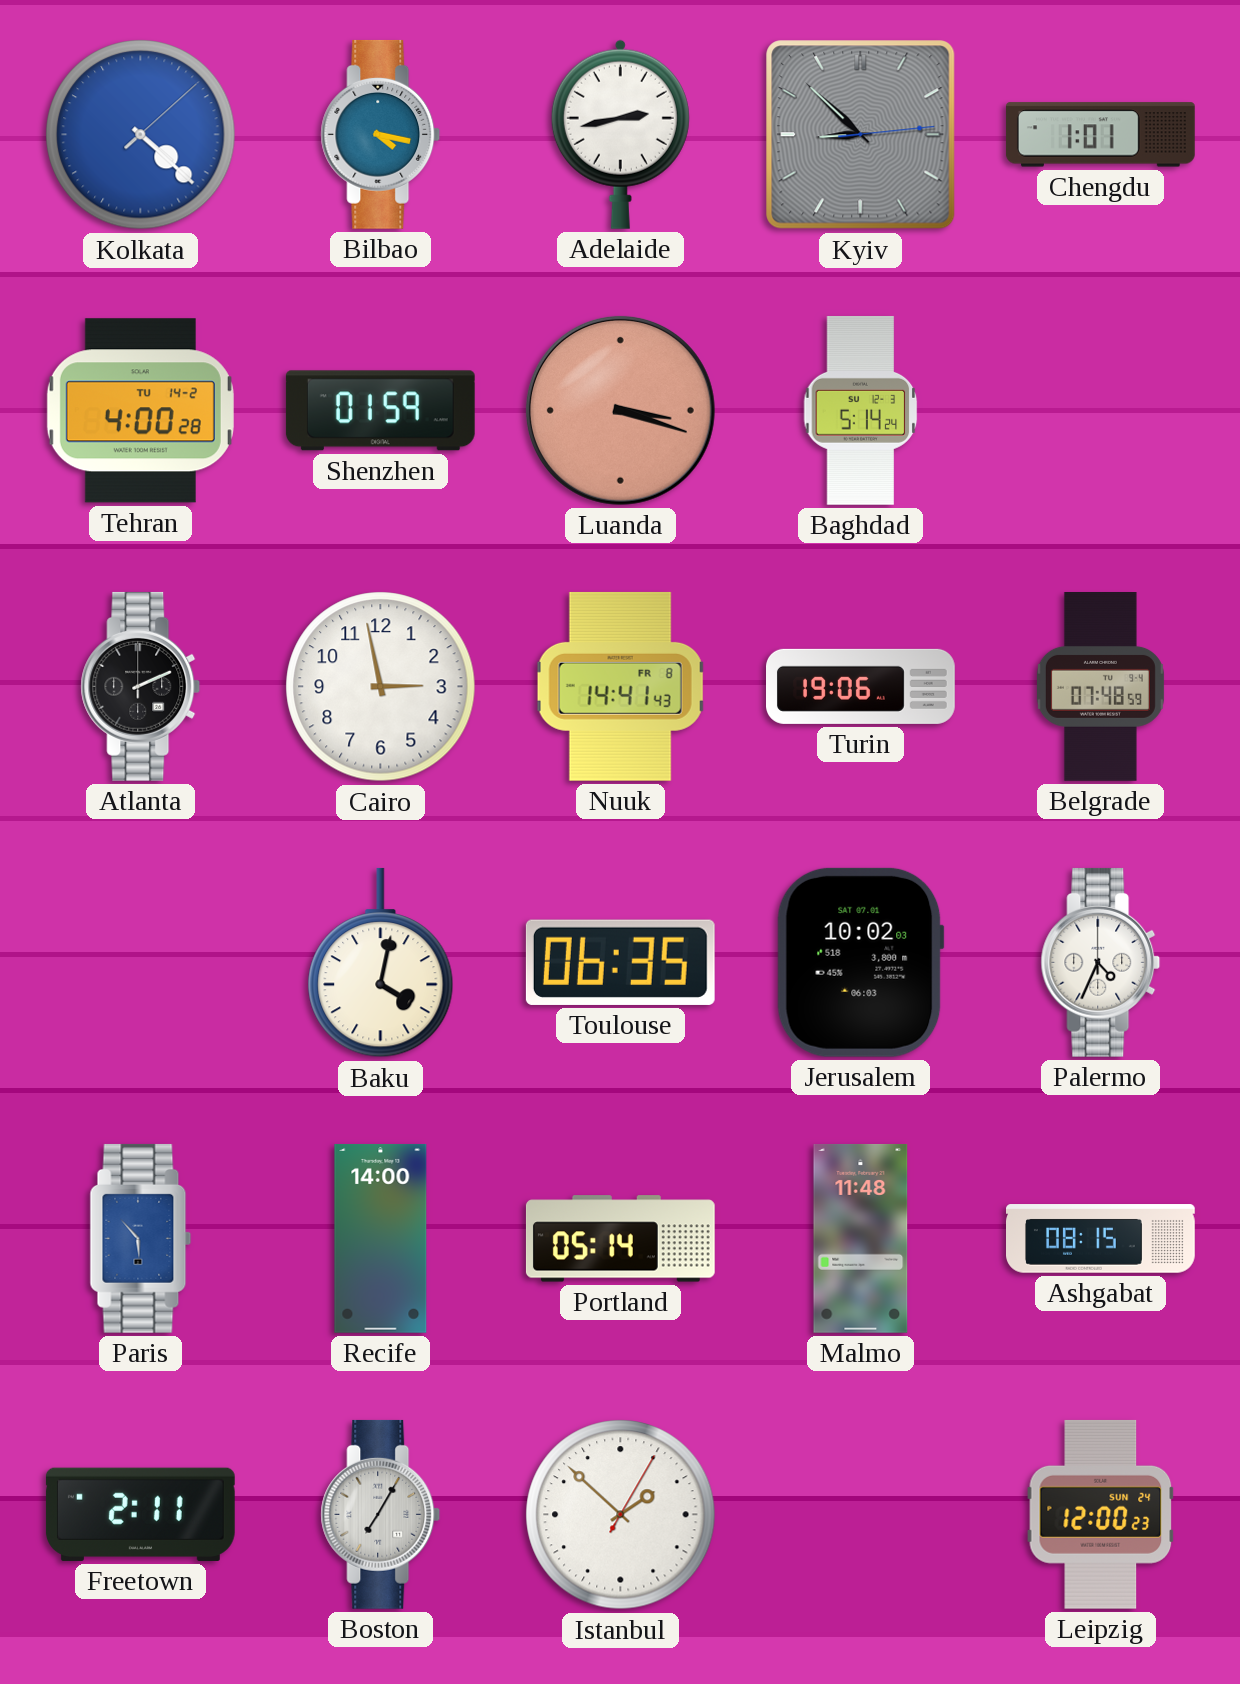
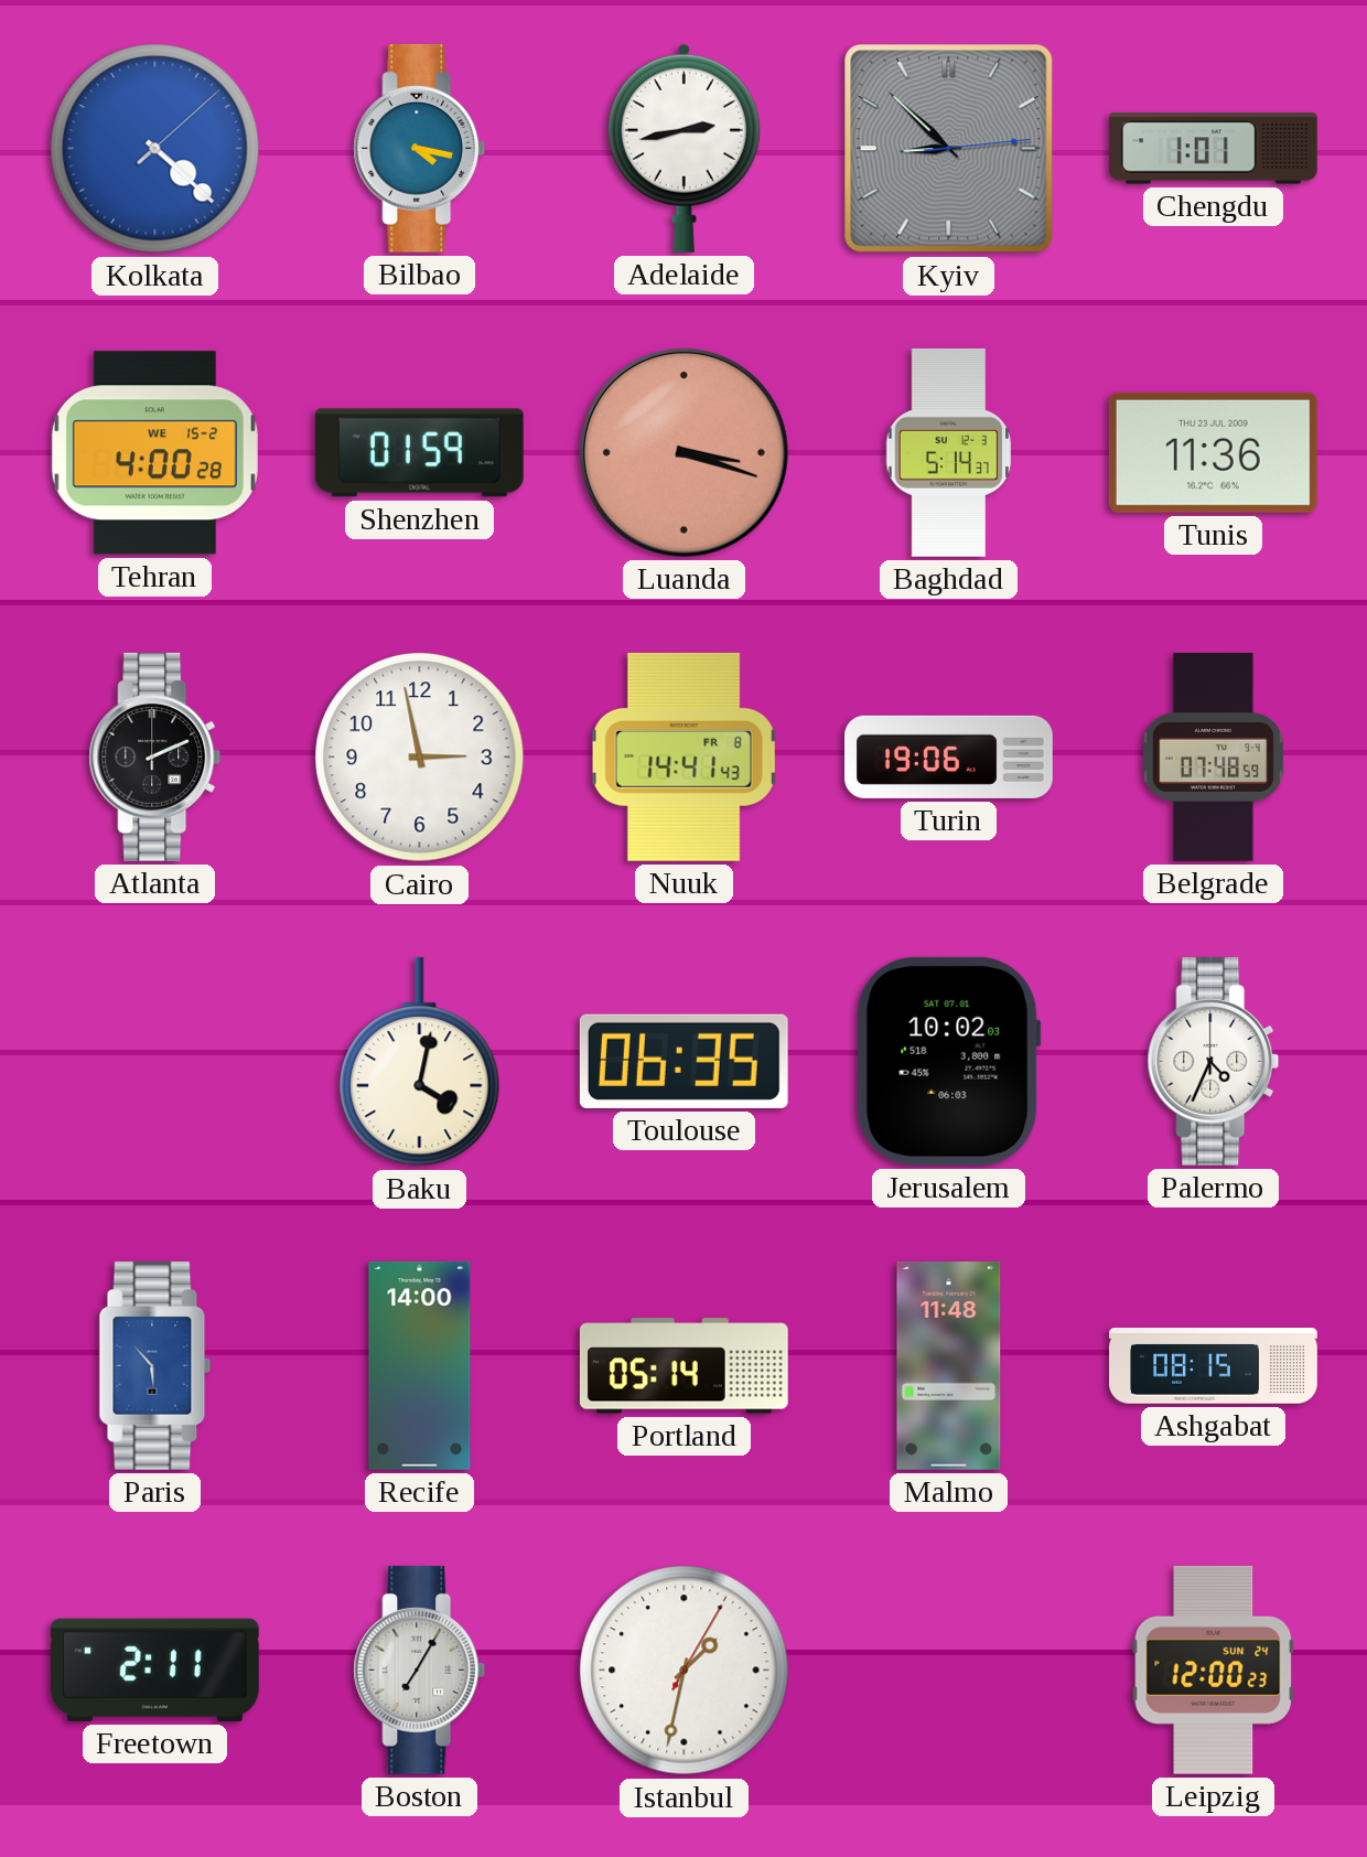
Tehran date: TU 14-2 -> WE 15-2 (154, 453)
Baghdad: 5:14:24 -> 5:14:37 (949, 452)
Tunis: none -> 11:36 (1213, 452)
Istanbul: 1:52 -> 1:32 (685, 1671)
